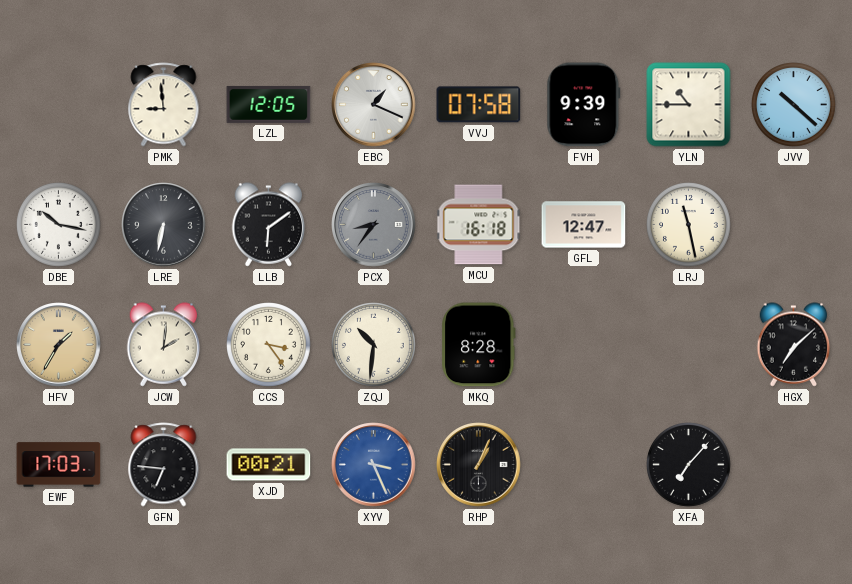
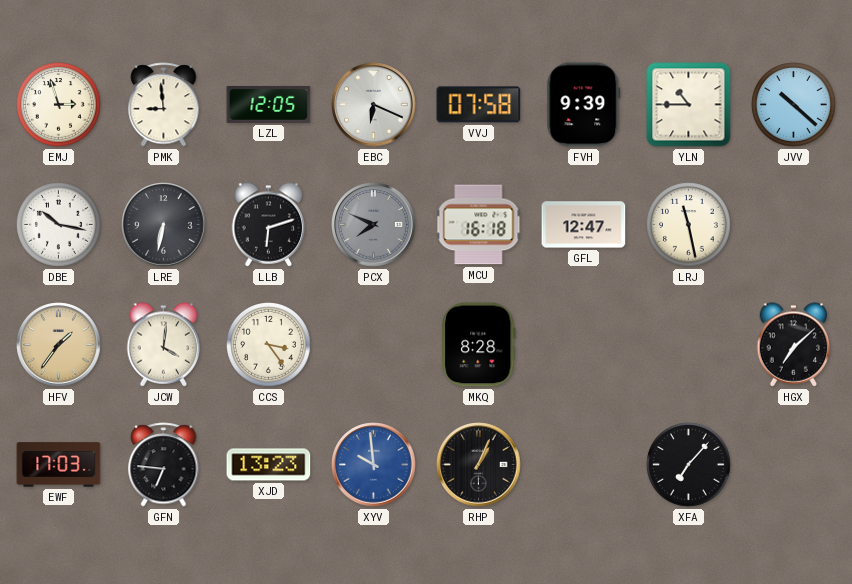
EMJ: none -> 2:57 (59, 105)
EBC: 1:19 -> 6:19 (374, 105)
LLB: 6:09 -> 6:12 (269, 225)
PCX: 8:36 -> 7:49 (374, 225)
HFV: 1:35 -> 1:36 (59, 345)
JCW: 2:01 -> 4:01 (164, 345)
ZQJ: 10:31 -> none (374, 345)
XJD: 00:21 -> 13:23 (269, 465)
XYV: 3:26 -> 9:59 (374, 465)
